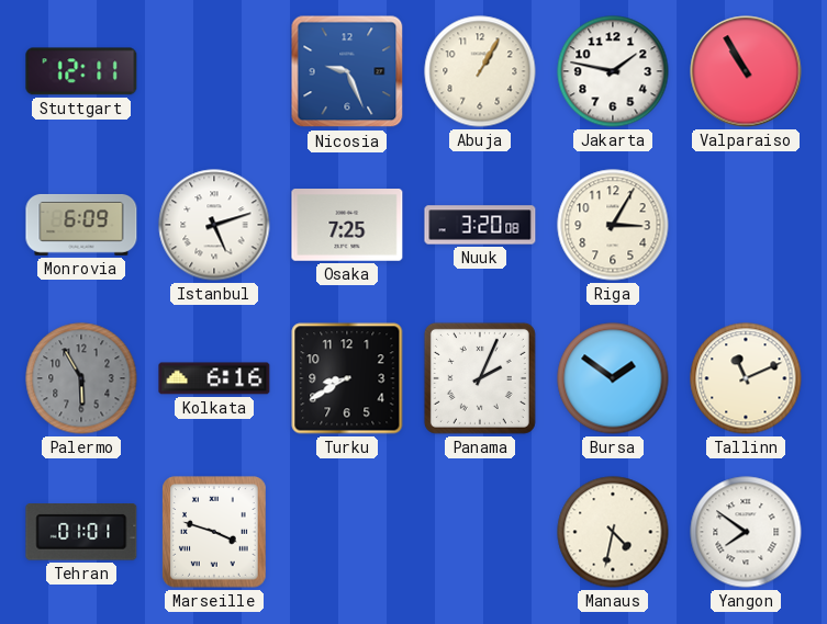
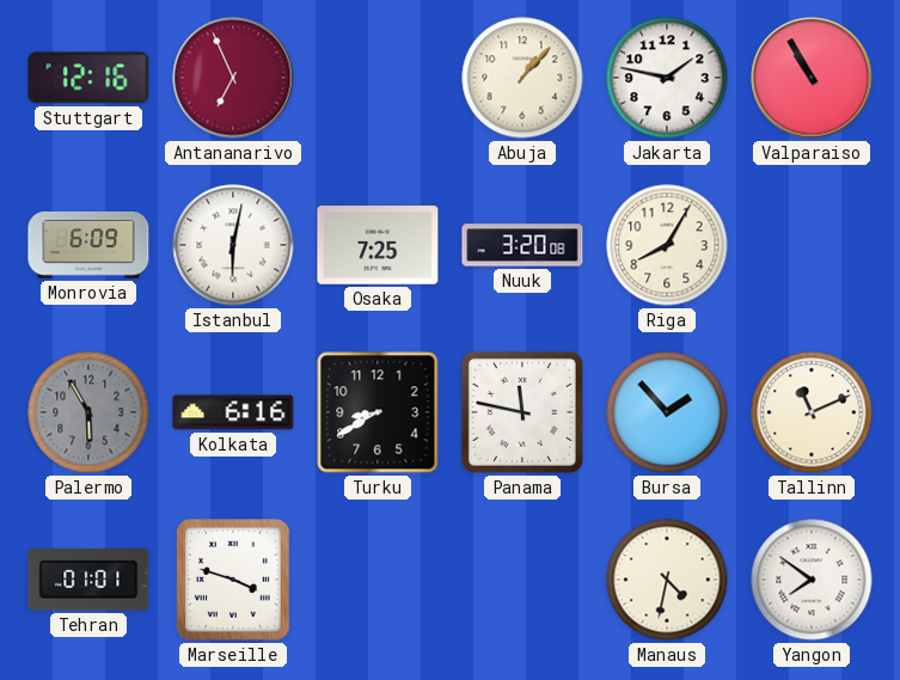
Stuttgart: 12:11 -> 12:16 (88, 78)
Antananarivo: none -> 6:56 (233, 78)
Nicosia: 9:26 -> none (347, 71)
Abuja: 1:05 -> 1:07 (522, 78)
Istanbul: 5:12 -> 6:02 (233, 245)
Riga: 3:05 -> 8:05 (667, 245)
Panama: 2:04 -> 11:47 (522, 412)
Bursa: 1:51 -> 1:53 (667, 412)
